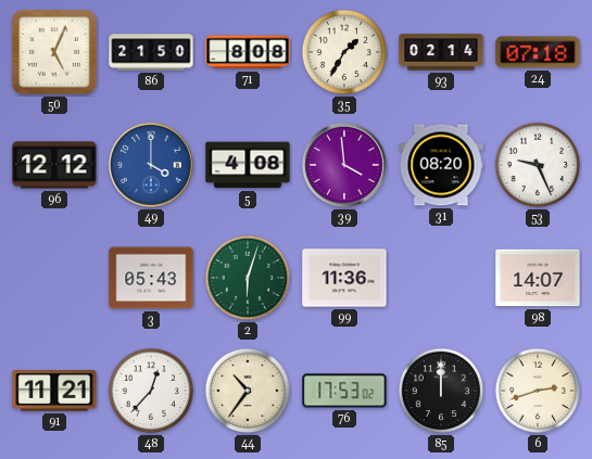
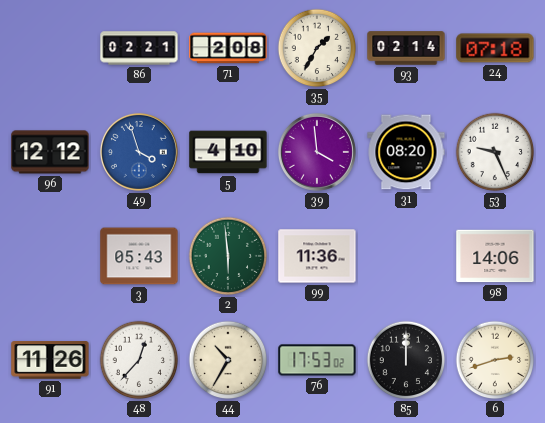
50: 5:04 -> none (54, 52)
86: 21:50 -> 02:21 (139, 48)
71: 8:08 -> 2:08 (228, 48)
49: 4:00 -> 3:57 (139, 152)
5: 4:08 -> 4:10 (228, 152)
2: 6:03 -> 5:59 (228, 256)
98: 14:07 -> 14:06 (495, 256)
91: 11:21 -> 11:26 (50, 360)
44: 10:36 -> 10:35 (228, 360)
